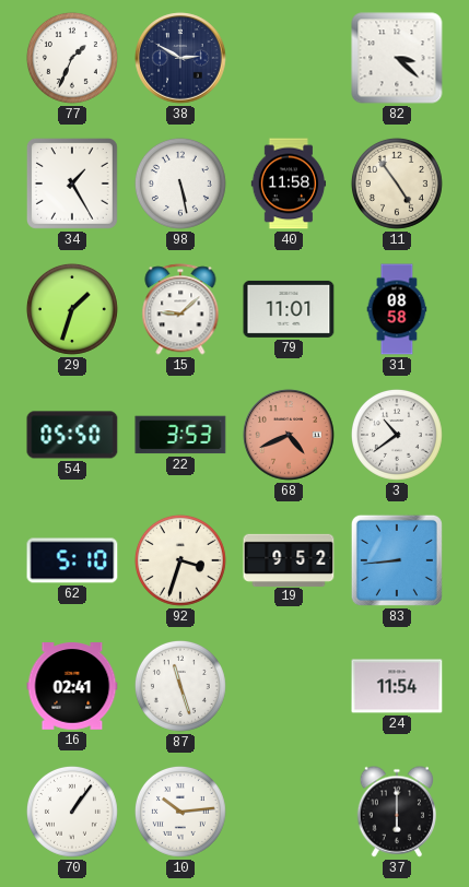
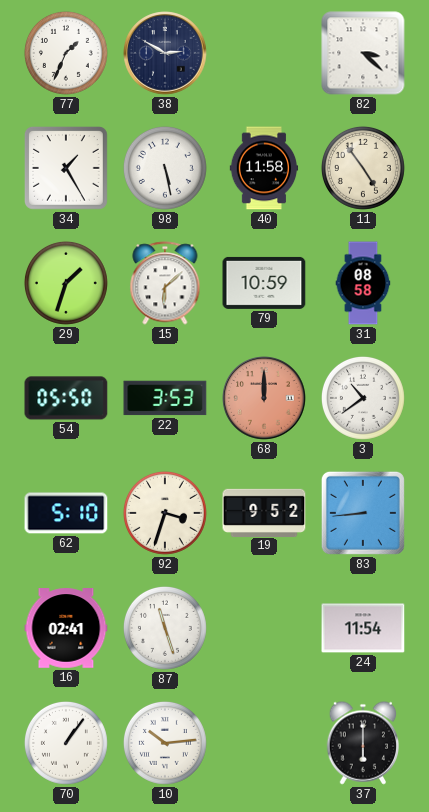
15: 9:08 -> 6:08 (165, 283)
79: 11:01 -> 10:59 (264, 283)
68: 4:41 -> 12:00 (264, 398)
